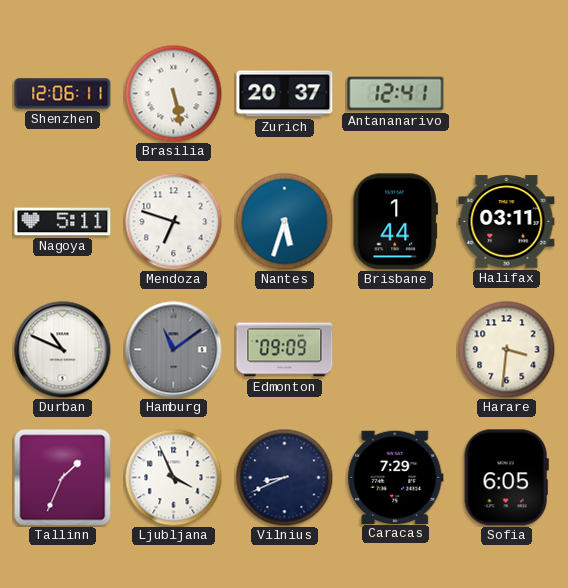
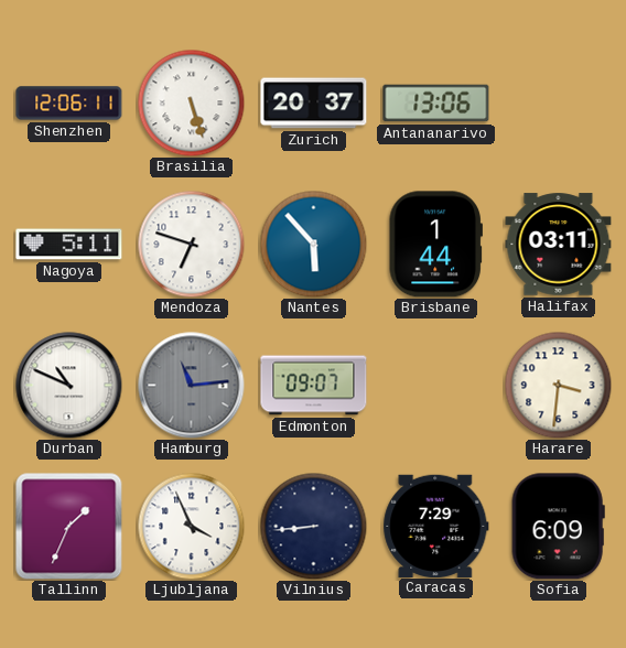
Brasilia: 5:28 -> 5:27 (191, 102)
Antananarivo: 12:41 -> 13:06 (436, 104)
Nantes: 5:33 -> 5:53 (313, 244)
Hamburg: 11:09 -> 11:14 (192, 386)
Edmonton: 09:09 -> 09:07 (314, 386)
Vilnius: 8:41 -> 8:44 (313, 526)
Sofia: 6:05 -> 6:09 (558, 527)
